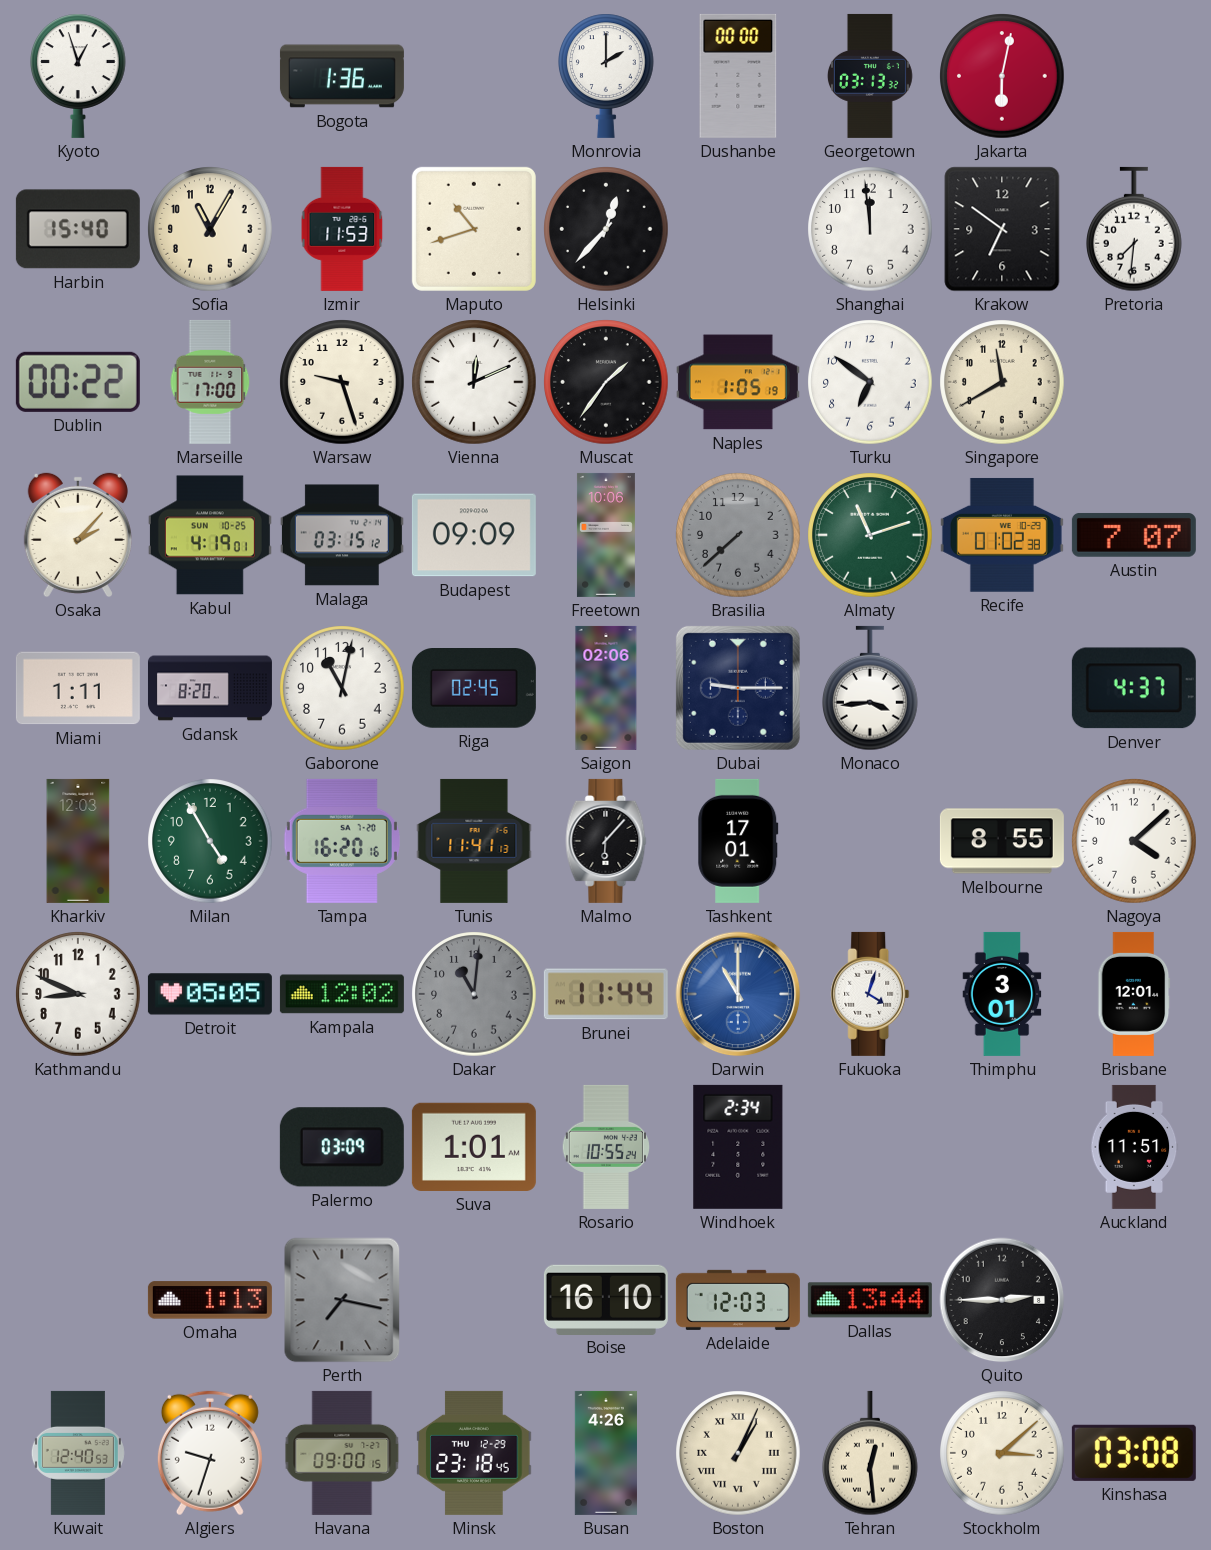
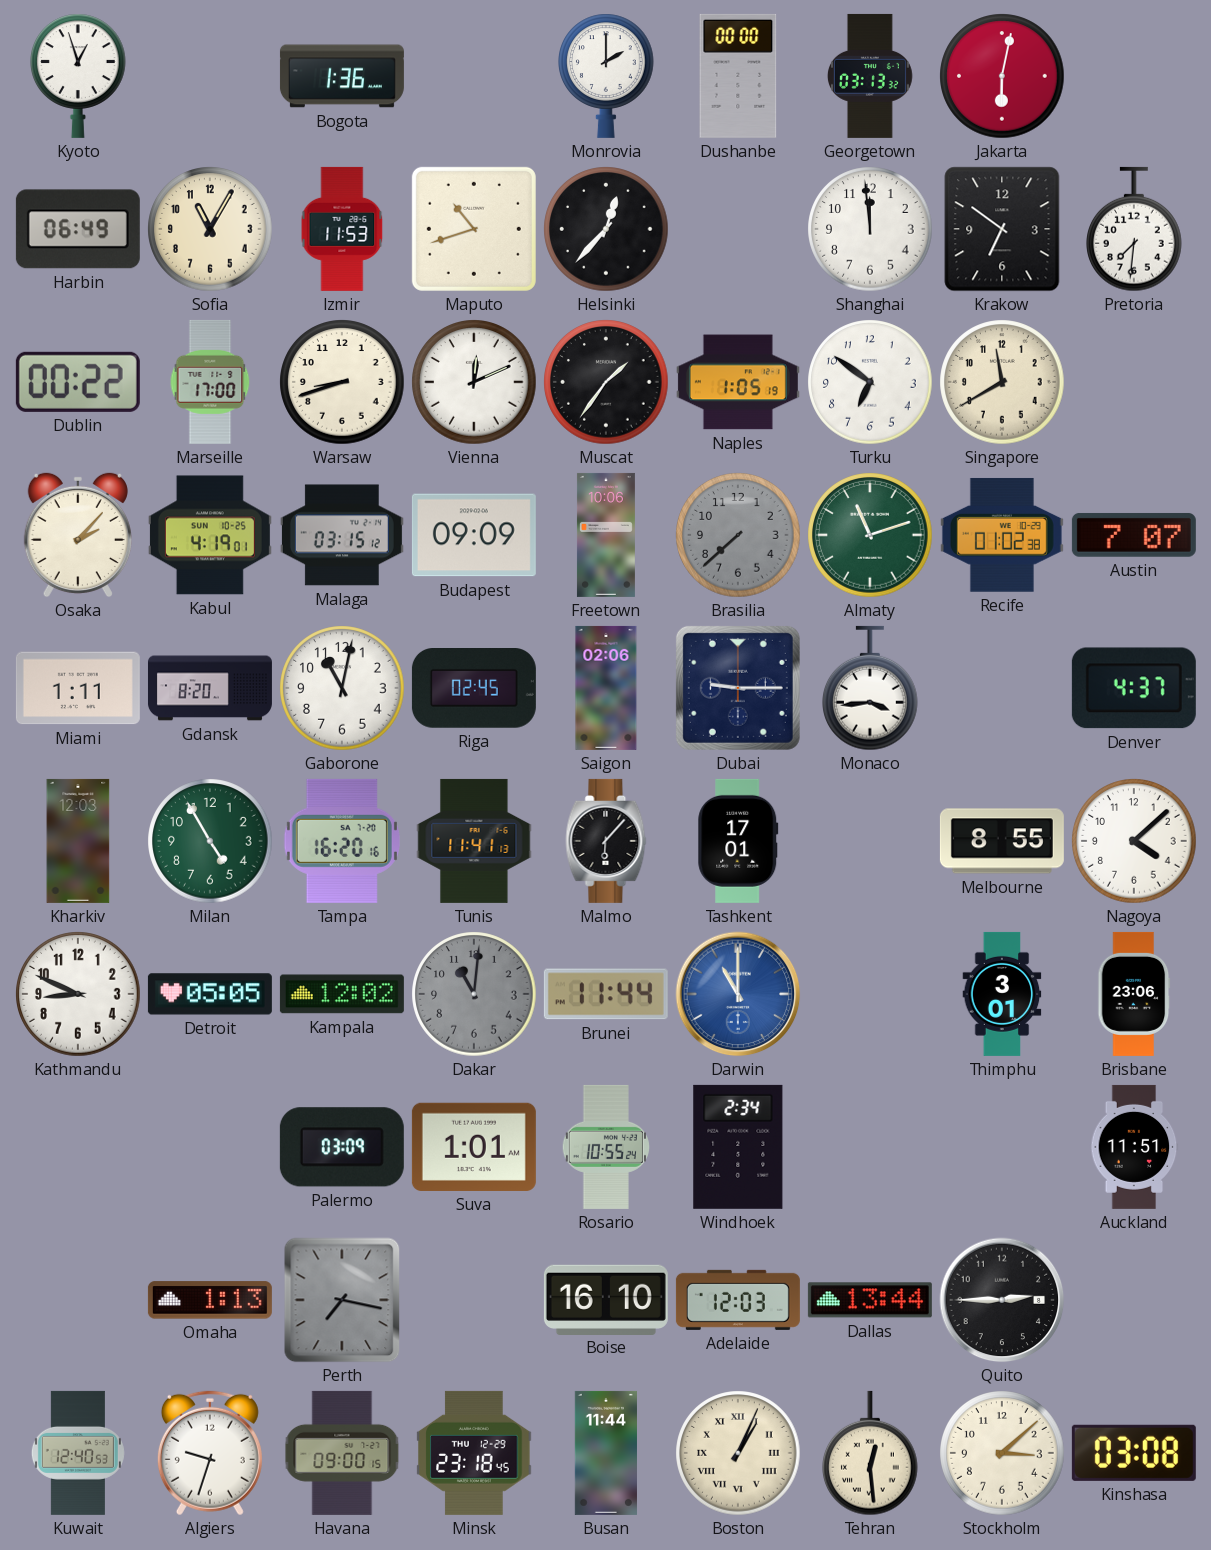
Harbin: 15:40 -> 06:49 (78, 229)
Warsaw: 9:27 -> 8:42 (342, 382)
Fukuoka: 4:03 -> none (870, 994)
Brisbane: 12:01 -> 23:06 (1134, 994)
Busan: 4:26 -> 11:44 (605, 1453)
